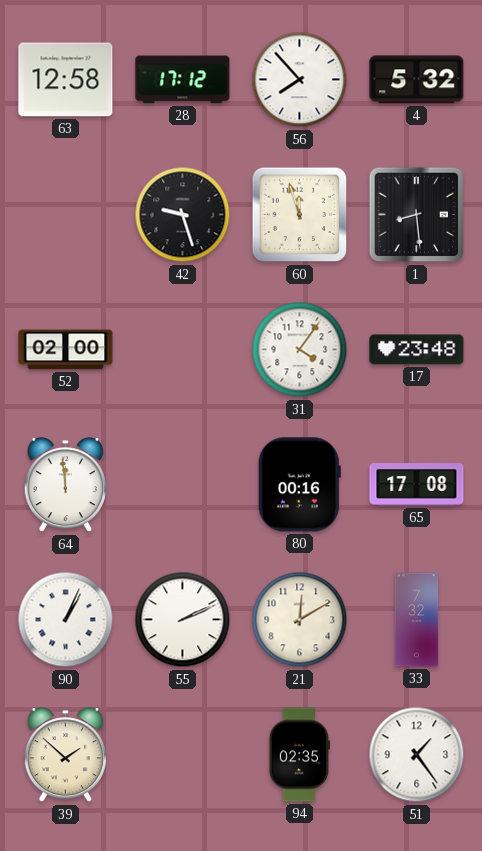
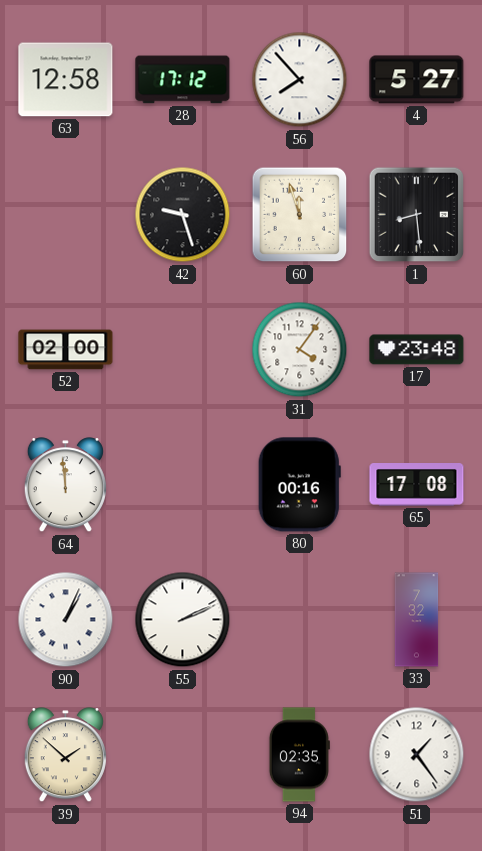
4: 5:32 -> 5:27 (417, 80)
21: 12:10 -> none (300, 620)
